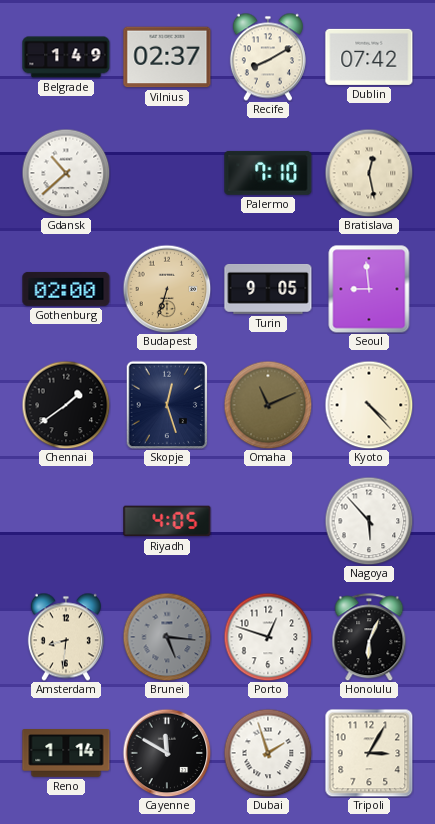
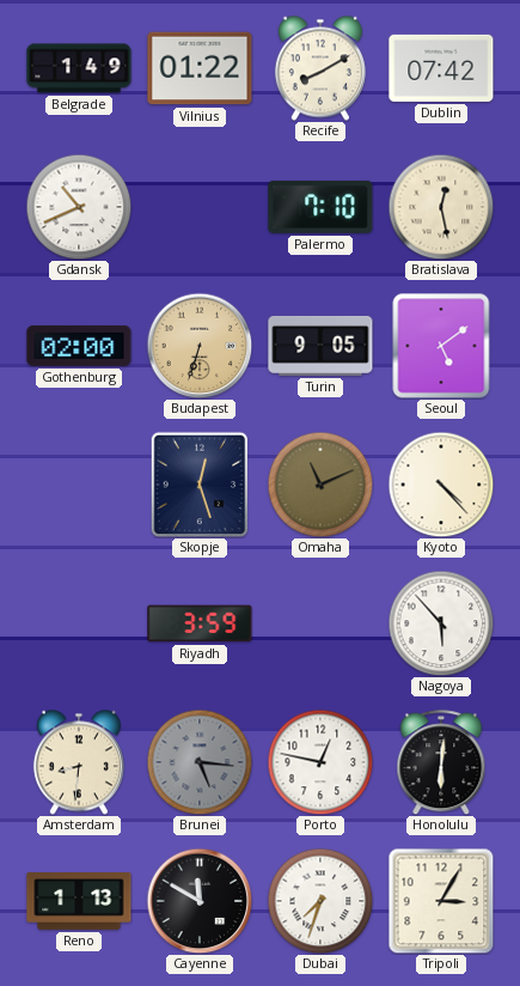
Vilnius: 02:37 -> 01:22 (200, 68)
Gdansk: 10:38 -> 10:41 (79, 207)
Seoul: 8:59 -> 5:09 (441, 346)
Chennai: 1:39 -> none (66, 405)
Riyadh: 4:05 -> 3:59 (200, 623)
Porto: 12:48 -> 12:47 (320, 762)
Honolulu: 6:04 -> 6:01 (441, 762)
Reno: 1:14 -> 1:13 (79, 902)
Dubai: 1:57 -> 7:33 (320, 901)
